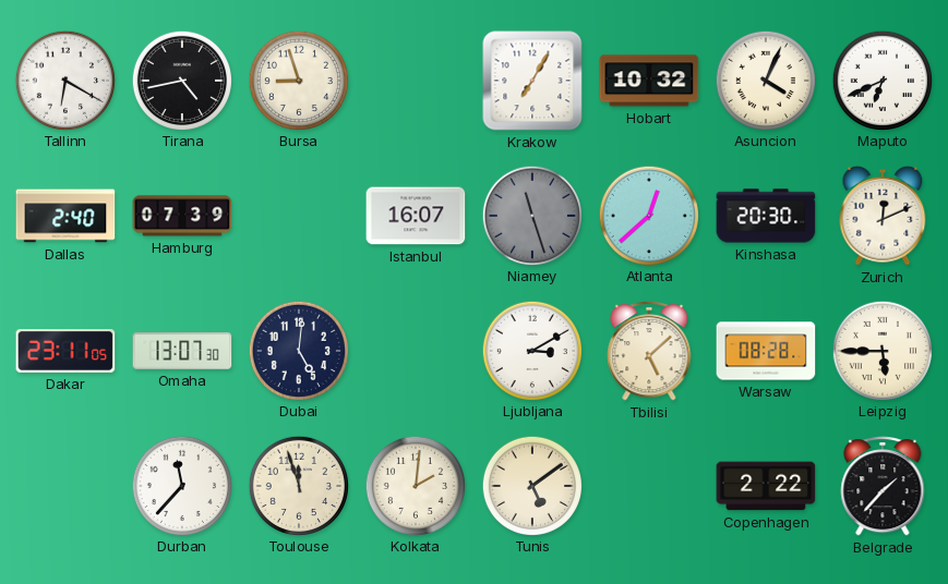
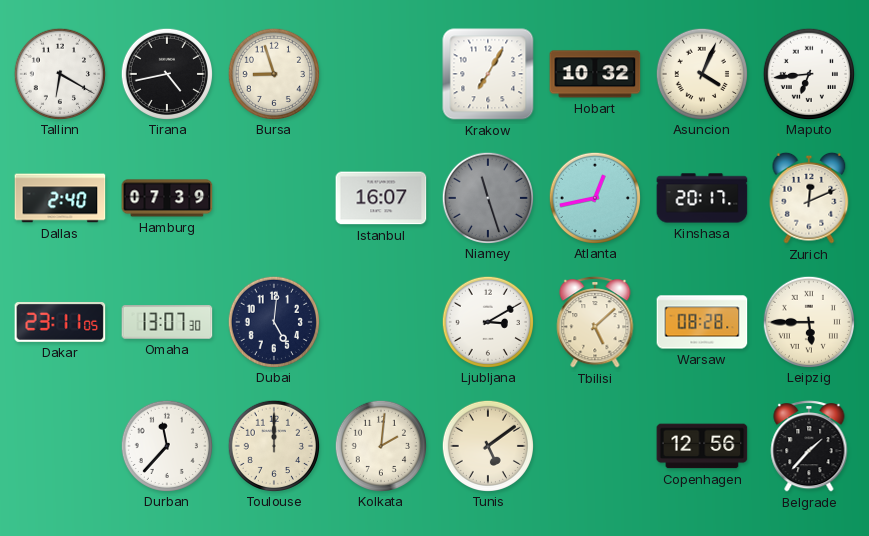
Maputo: 6:41 -> 6:44 (808, 73)
Atlanta: 12:38 -> 12:43 (594, 197)
Kinshasa: 20:30 -> 20:17 (702, 198)
Toulouse: 11:57 -> 12:00 (273, 445)
Copenhagen: 2:22 -> 12:56 (702, 446)
